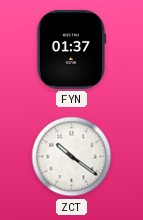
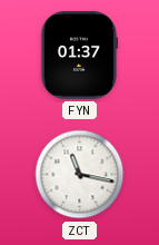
ZCT: 10:21 -> 11:17 (80, 175)
